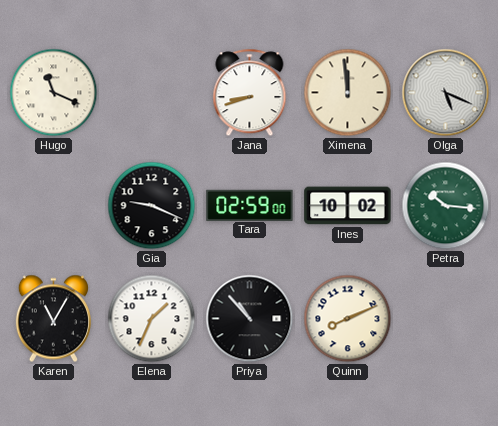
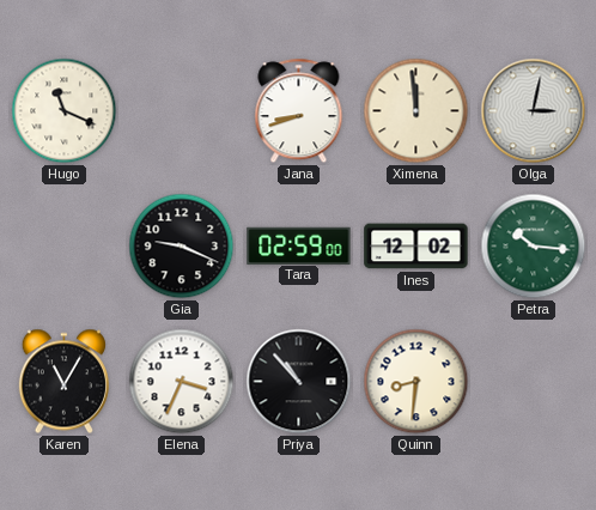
Olga: 5:19 -> 3:02 (534, 111)
Ines: 10:02 -> 12:02 (416, 247)
Elena: 1:34 -> 3:34 (182, 382)
Quinn: 8:11 -> 8:31 (416, 382)
